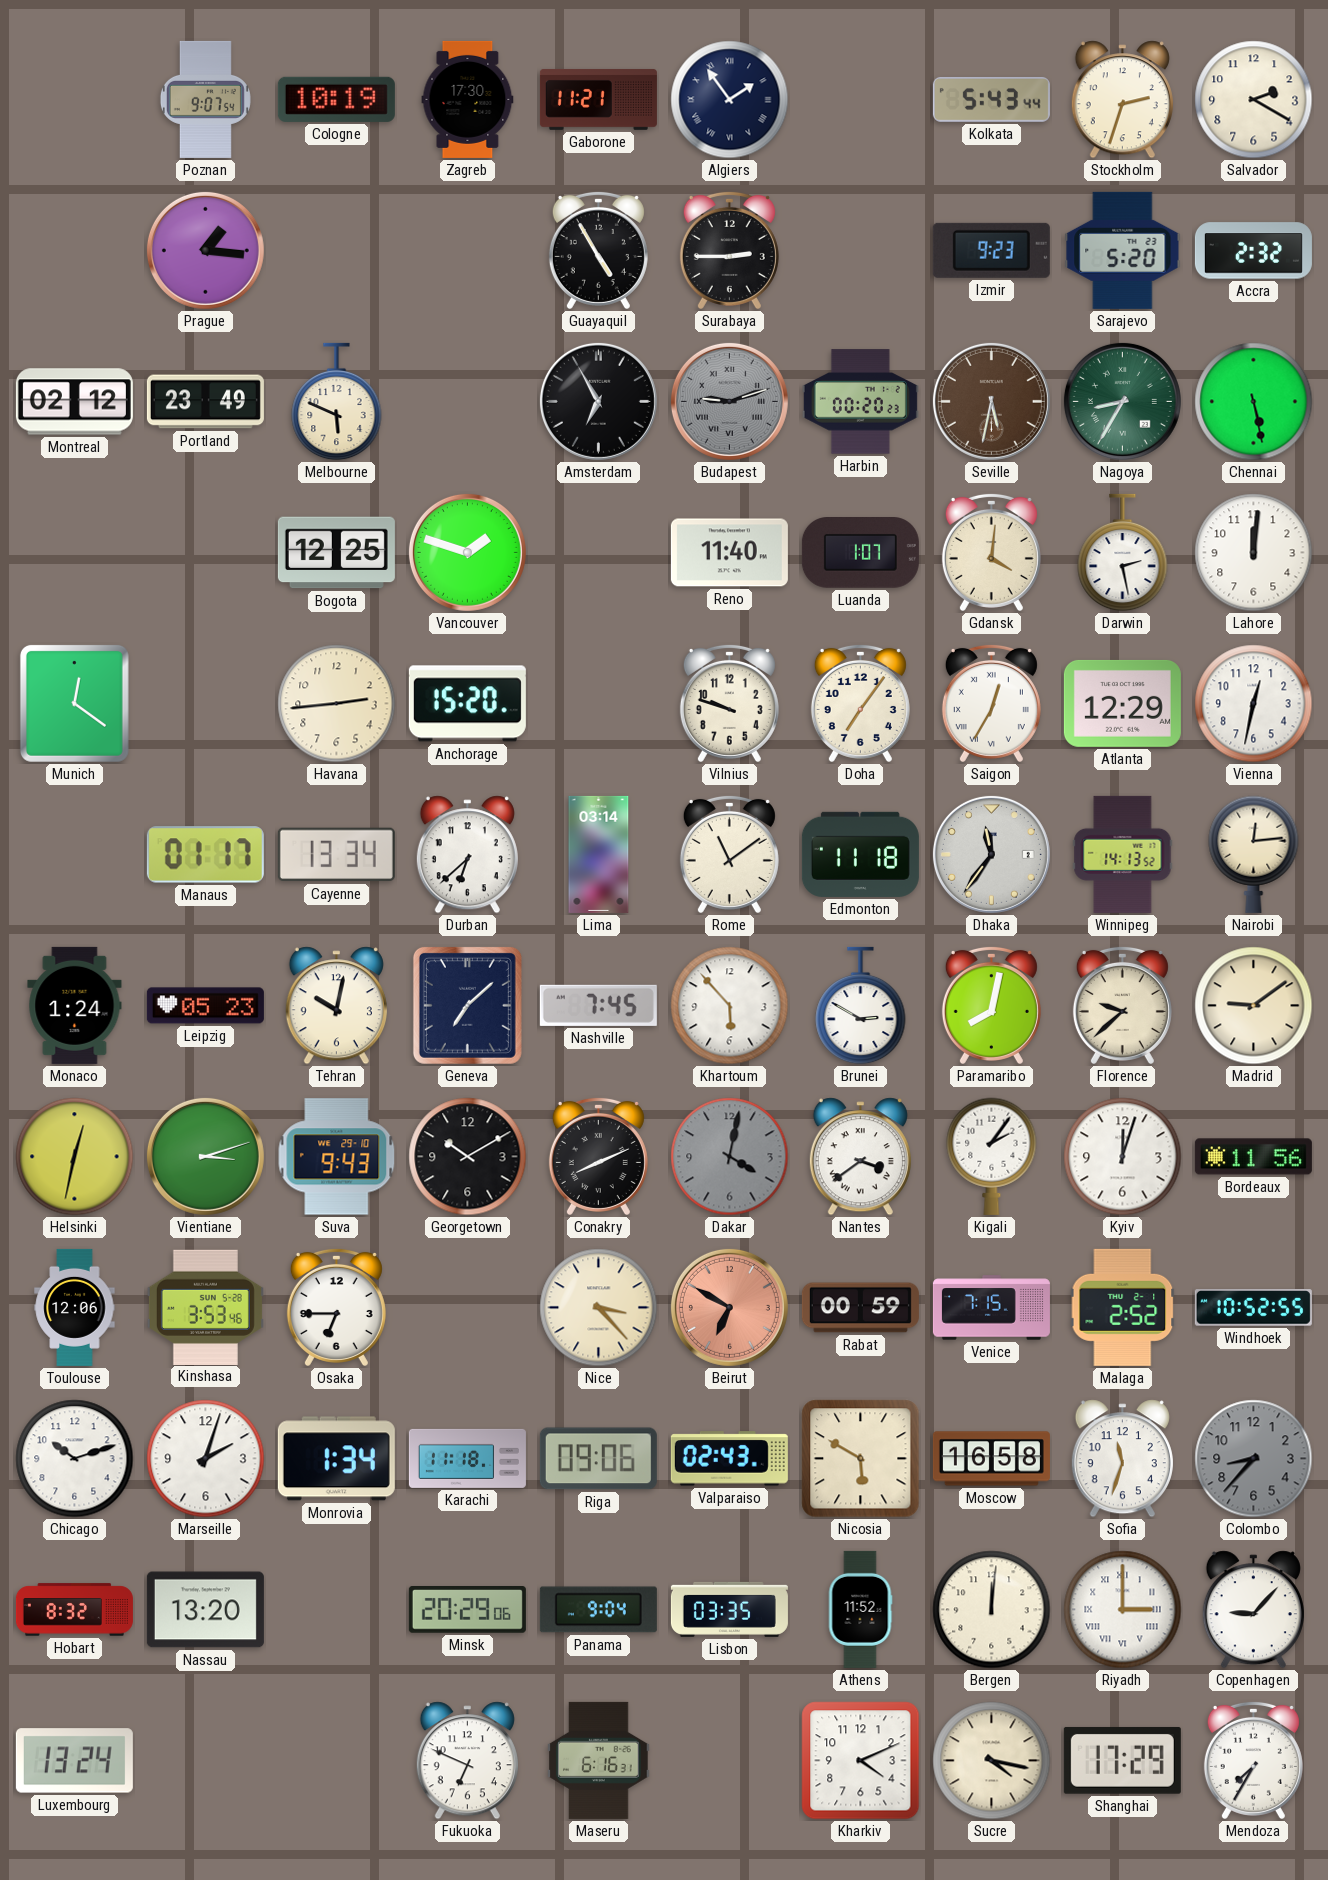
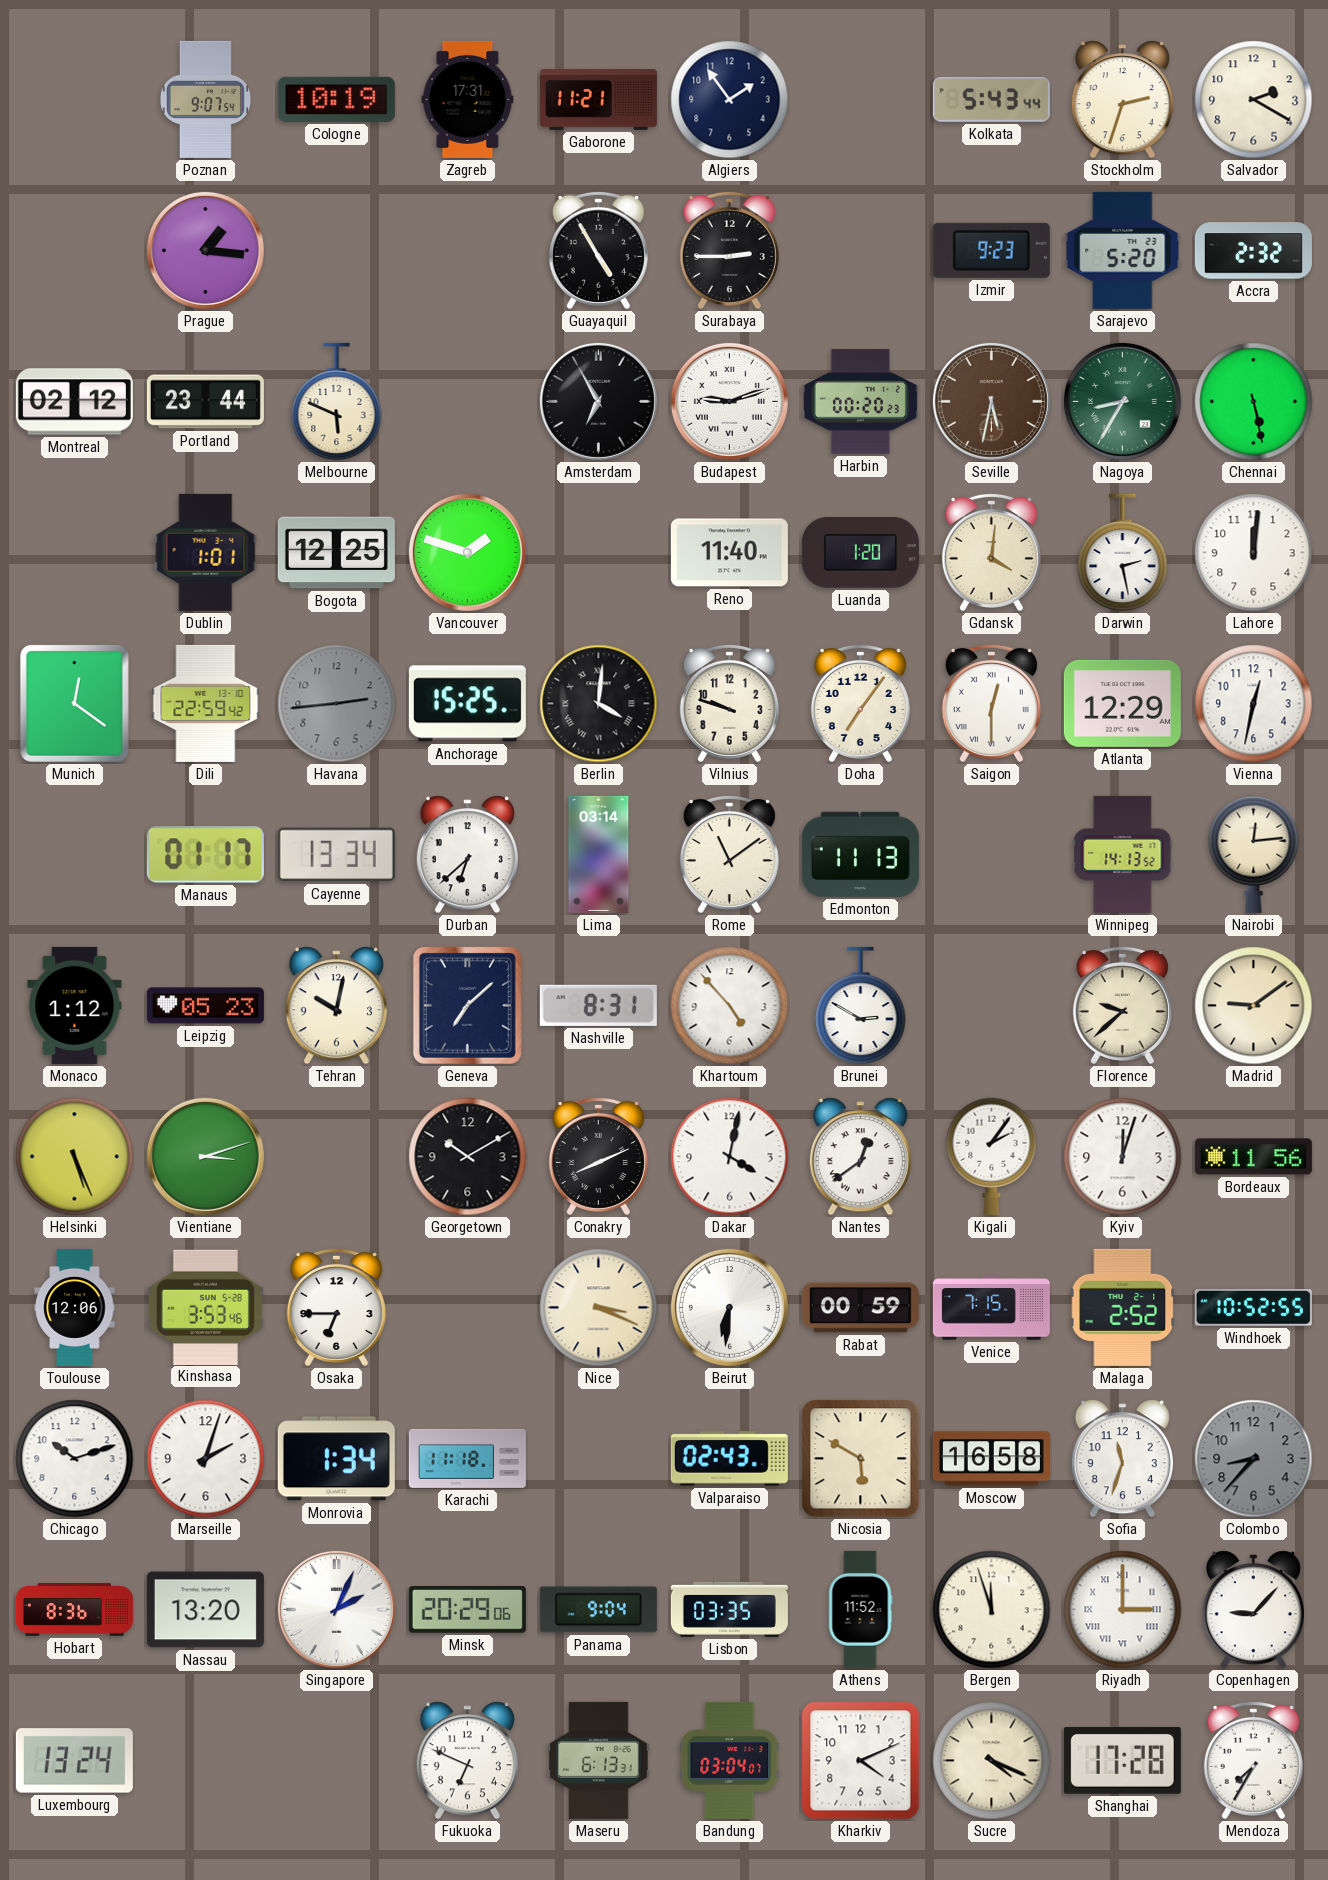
Zagreb: 17:30 -> 17:31 (468, 99)
Algiers numerals: Roman -> Arabic (730, 100)
Portland: 23:49 -> 23:44 (205, 402)
Budapest dial: grey -> white (729, 401)
Dublin: none -> 1:01 (206, 552)
Luanda: 1:07 -> 1:20 (860, 553)
Dili: none -> 22:59 (206, 703)
Havana dial: cream -> grey (337, 704)
Anchorage: 15:20 -> 15:25 (467, 704)
Berlin: none -> 4:01 (599, 704)
Saigon: 12:35 -> 12:30 (991, 703)
Edmonton: 11:18 -> 11:13 (860, 854)
Dhaka: 11:36 -> none (991, 854)
Monaco: 1:24 -> 1:12 (75, 1005)
Nashville: 7:45 -> 8:31 (598, 1005)
Khartoum: 5:53 -> 4:53 (730, 1006)
Paramaribo: 8:02 -> none (991, 1005)
Helsinki: 12:32 -> 5:26 (75, 1157)
Suva: 9:43 -> none (337, 1157)
Dakar dial: grey -> white (730, 1157)
Nantes: 3:39 -> 12:39 (860, 1157)
Nice: 3:23 -> 3:19 (599, 1308)
Beirut: 6:50 -> 6:31 (729, 1307)
Beirut dial: salmon -> white (729, 1307)
Riga: 09:06 -> none (598, 1459)
Hobart: 8:32 -> 8:36 (74, 1610)
Singapore: none -> 2:04 (336, 1609)
Bergen: 12:01 -> 11:57 (992, 1610)
Maseru: 6:16 -> 6:13 (599, 1760)
Bandung: none -> 03:04 (730, 1760)
Sucre: 4:17 -> 4:19 (992, 1761)
Shanghai: 17:29 -> 17:28 (1122, 1760)
